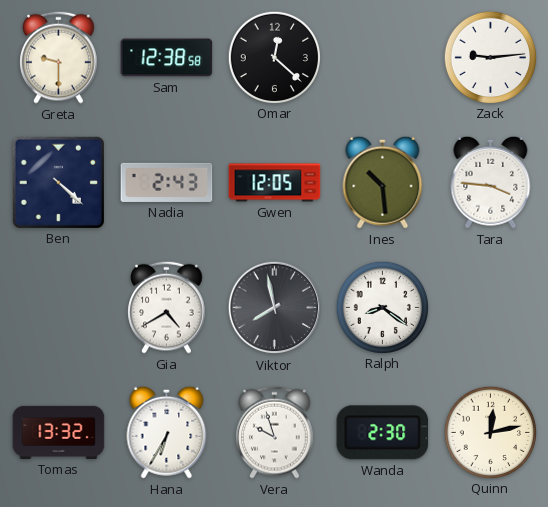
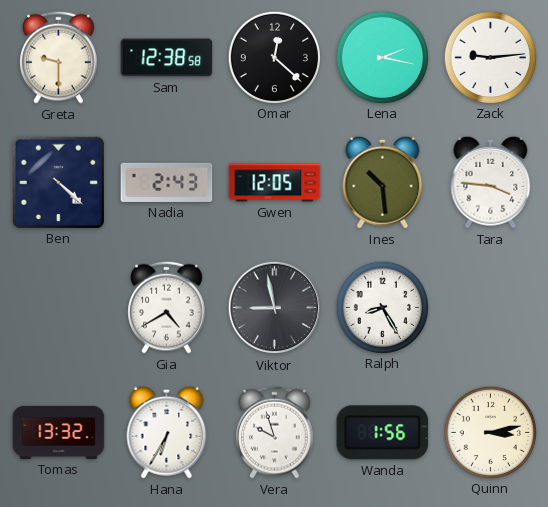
Lena: none -> 2:17 (382, 57)
Viktor: 7:58 -> 8:58 (275, 308)
Ralph: 8:21 -> 8:25 (382, 307)
Wanda: 2:30 -> 1:56 (383, 433)
Quinn: 12:13 -> 3:13 (490, 432)
